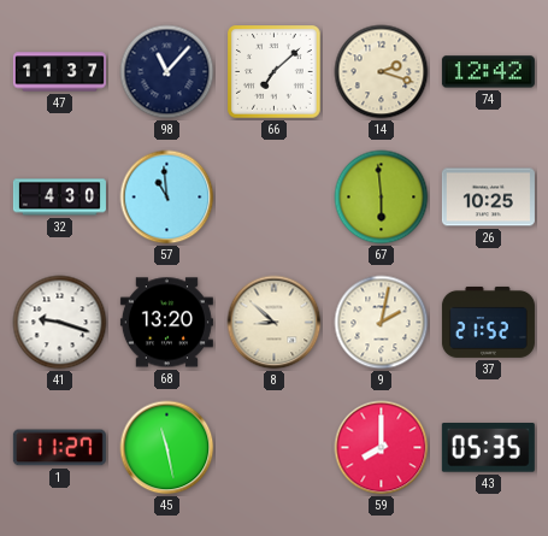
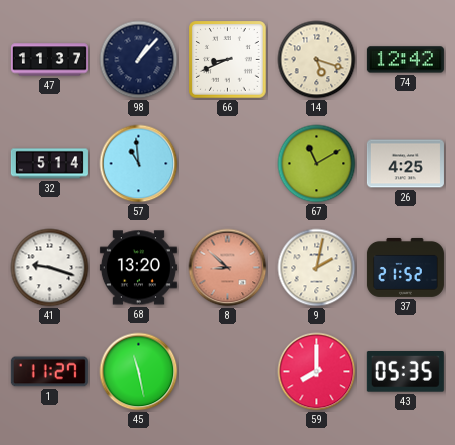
98: 11:07 -> 1:07 (139, 60)
66: 7:08 -> 8:41 (228, 60)
14: 2:18 -> 5:18 (317, 60)
32: 4:30 -> 5:14 (49, 164)
67: 5:59 -> 11:10 (317, 164)
26: 10:25 -> 4:25 (405, 164)
8 dial: cream -> salmon (228, 268)
